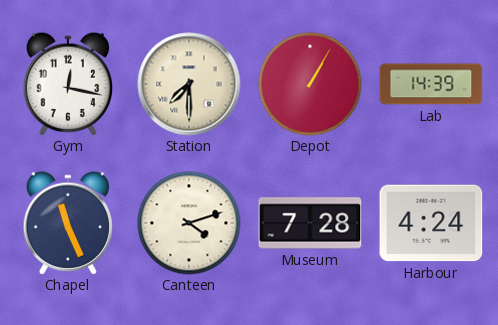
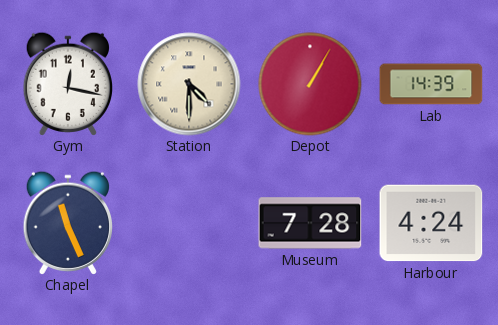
Station: 7:30 -> 4:30 (189, 84)
Canteen: 4:12 -> none (189, 223)
